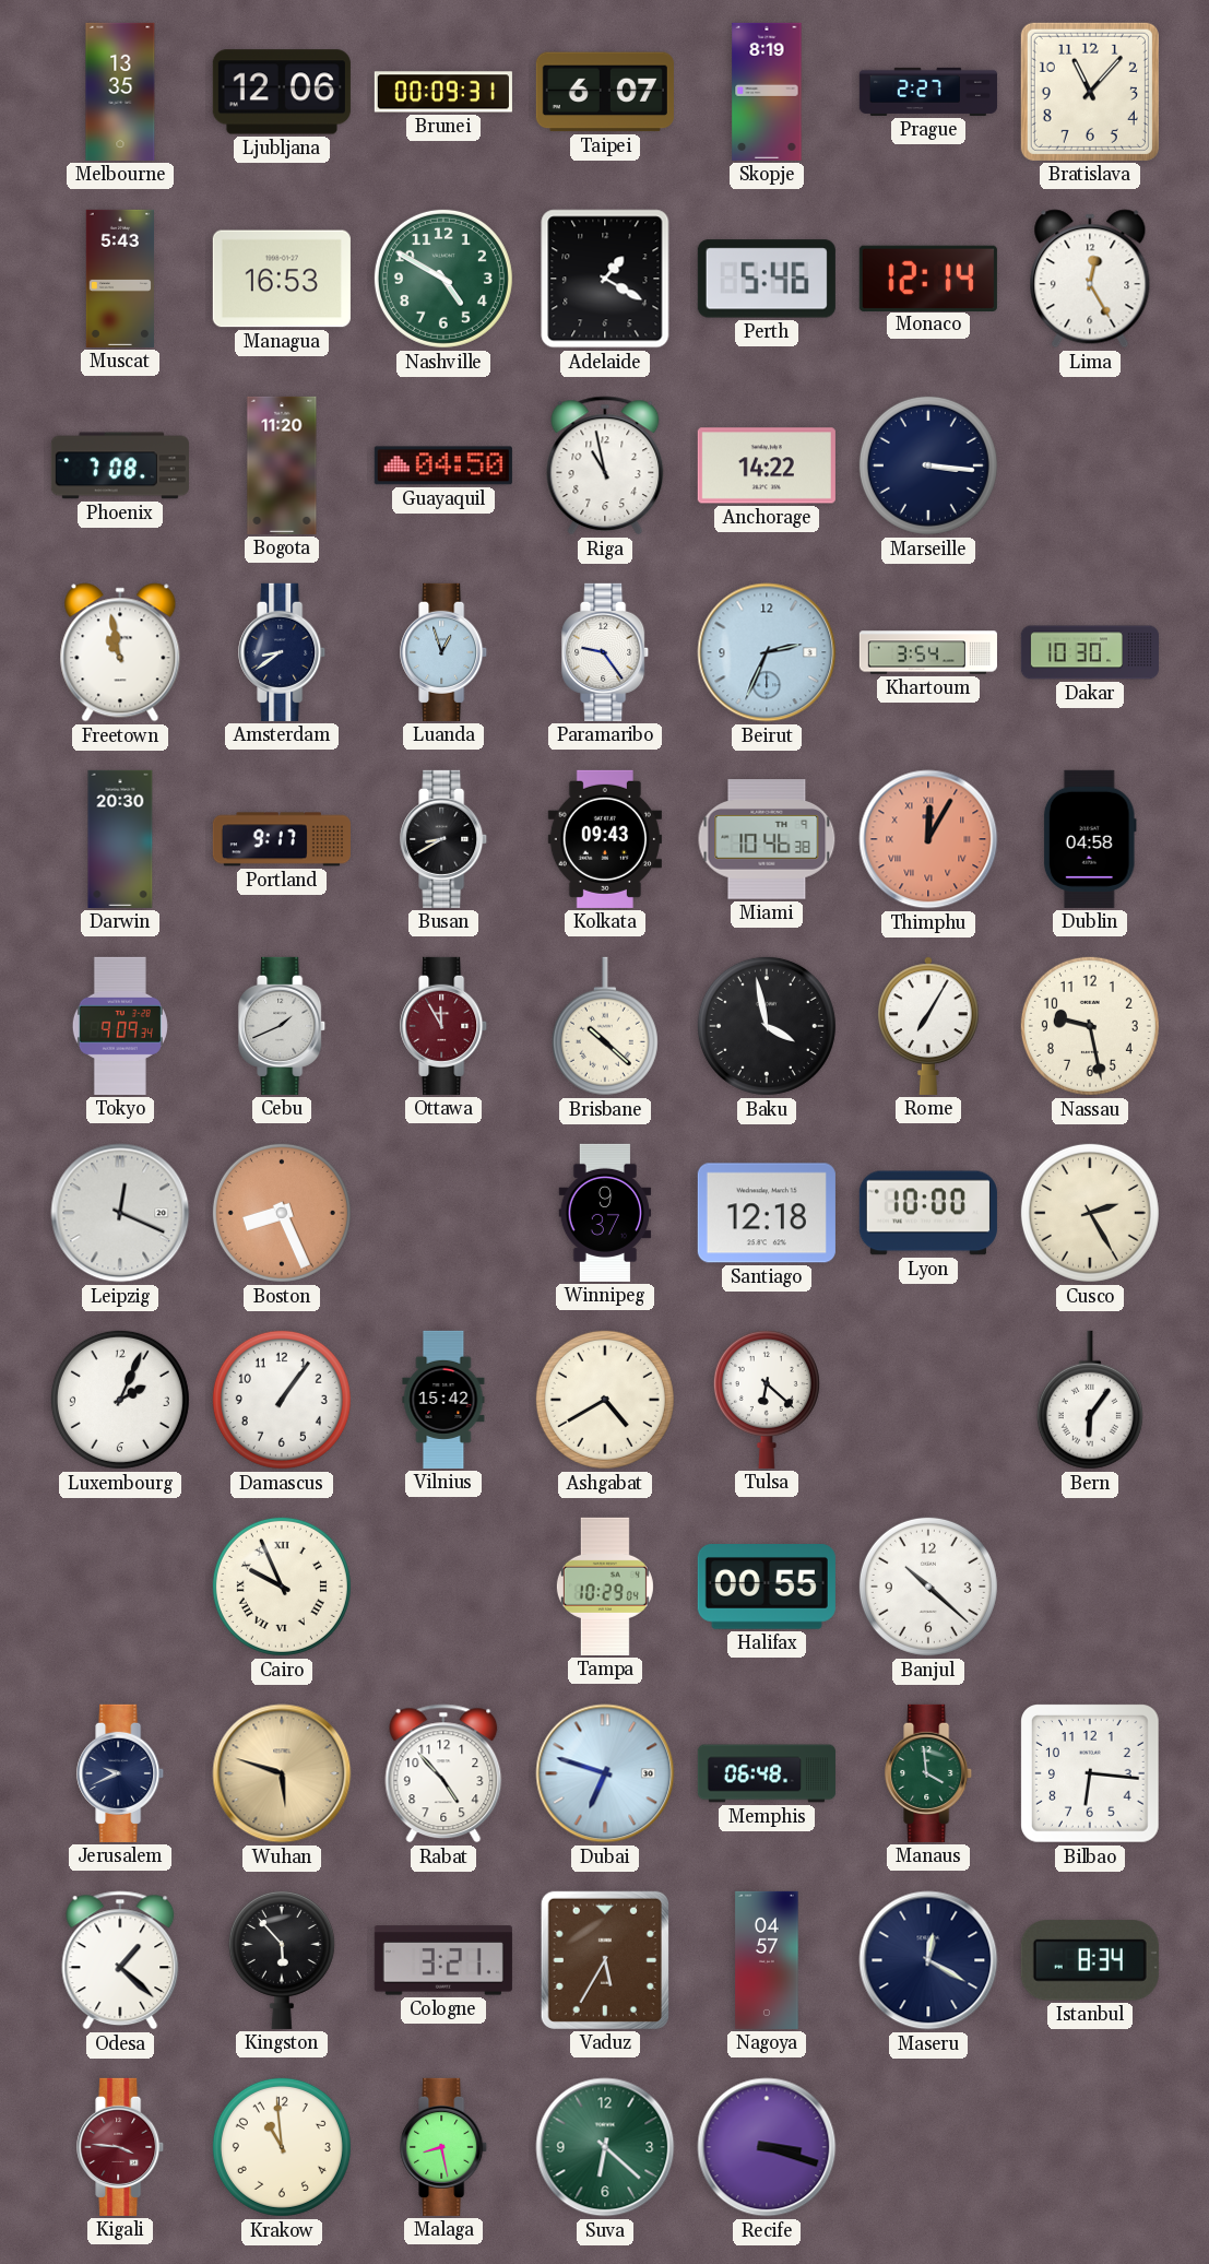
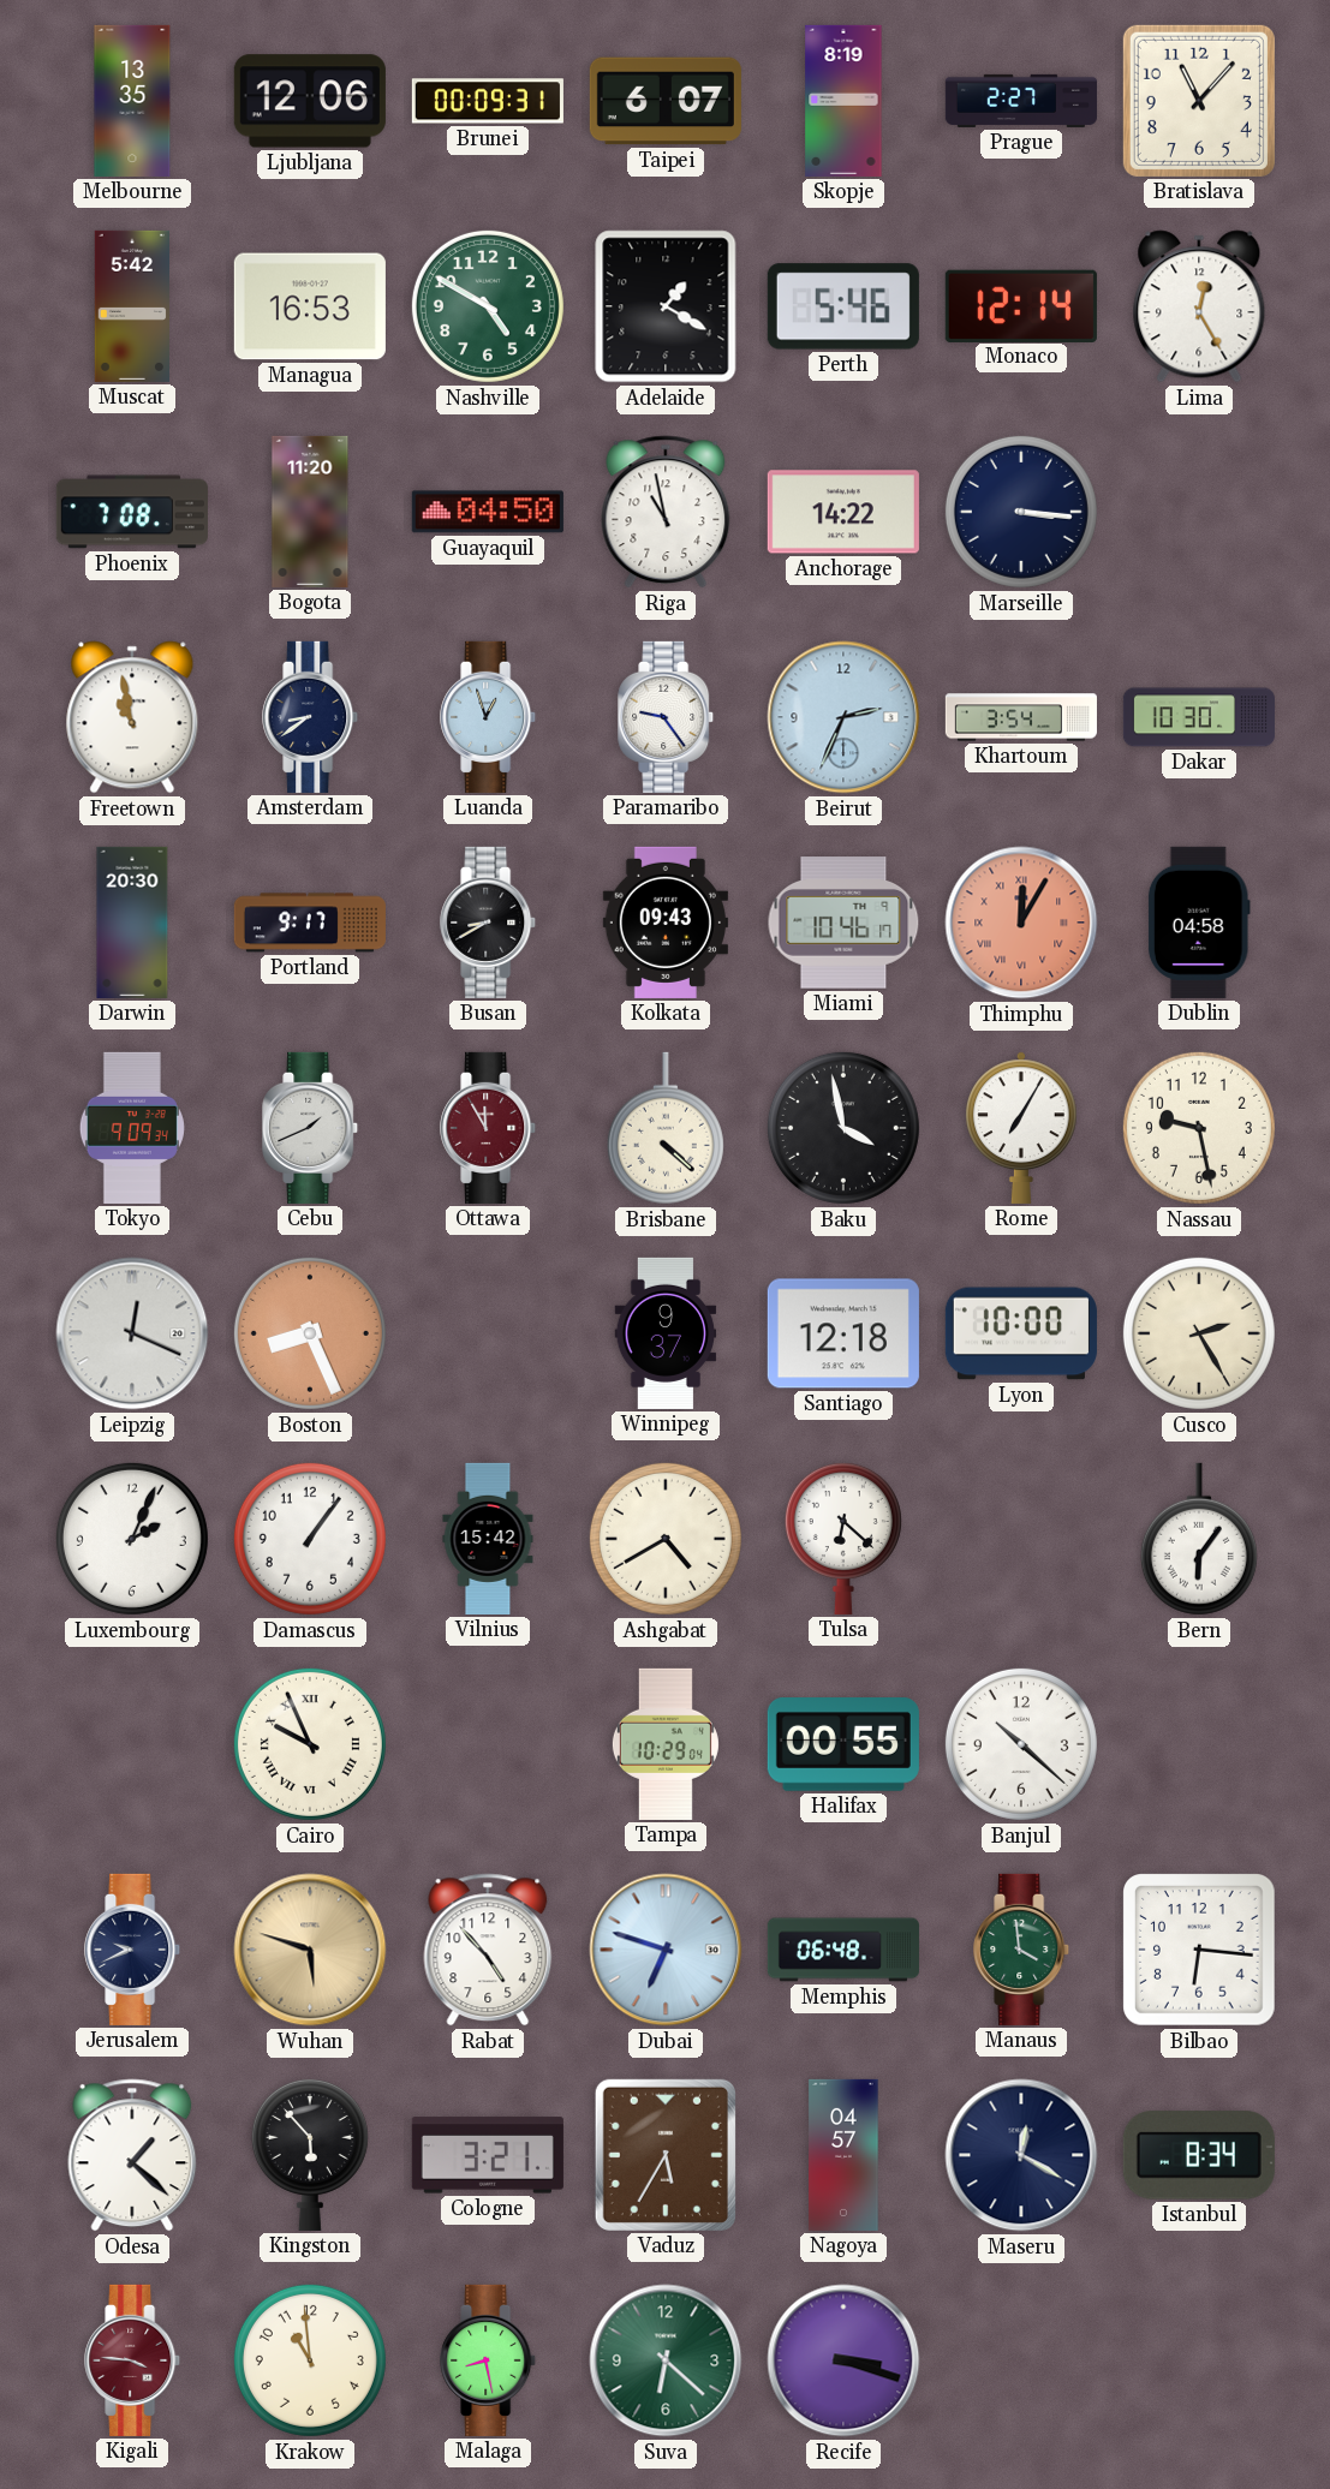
Muscat: 5:43 -> 5:42 (132, 306)
Miami: 10:46:38 -> 10:46:17 (843, 923)
Brisbane: 10:22 -> 4:22 (666, 1128)
